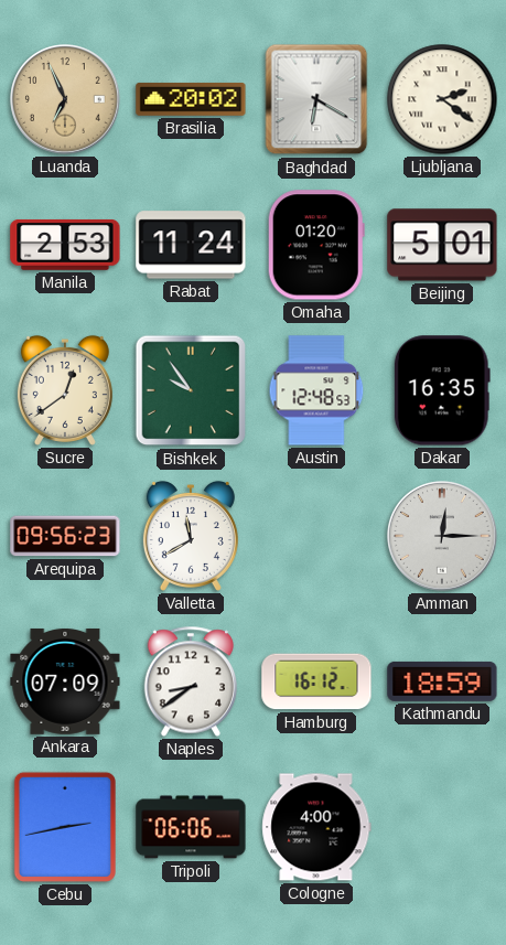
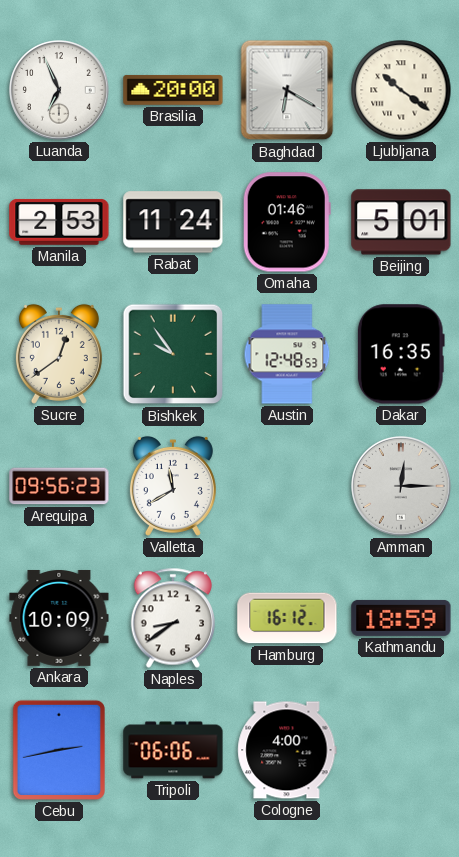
Luanda dial: champagne -> white (59, 90)
Brasilia: 20:02 -> 20:00 (173, 90)
Ljubljana: 2:21 -> 10:21 (401, 90)
Omaha: 01:20 -> 01:46 (287, 222)
Ankara: 07:09 -> 10:09 (59, 618)
